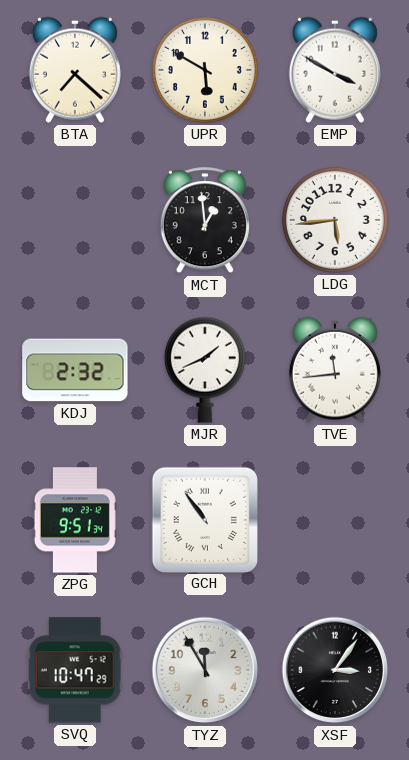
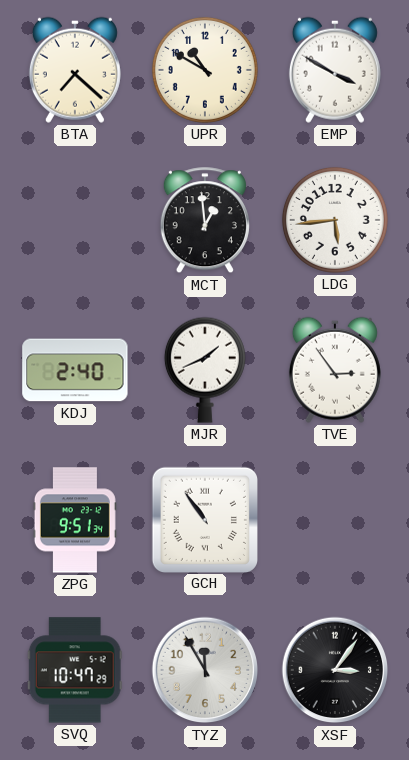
UPR: 5:50 -> 10:50 (205, 70)
KDJ: 2:32 -> 2:40 (75, 370)
TVE: 11:44 -> 2:54 (335, 370)
